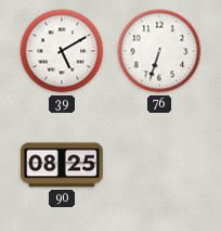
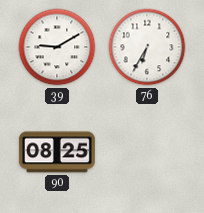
39: 5:10 -> 9:10 (57, 47)
76: 6:33 -> 6:35 (147, 47)
